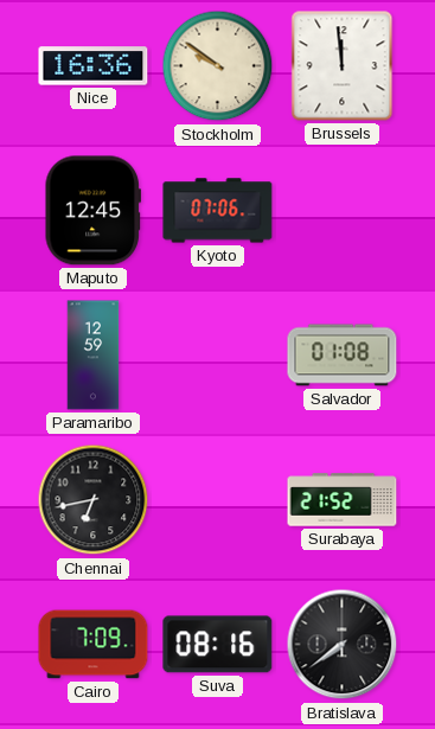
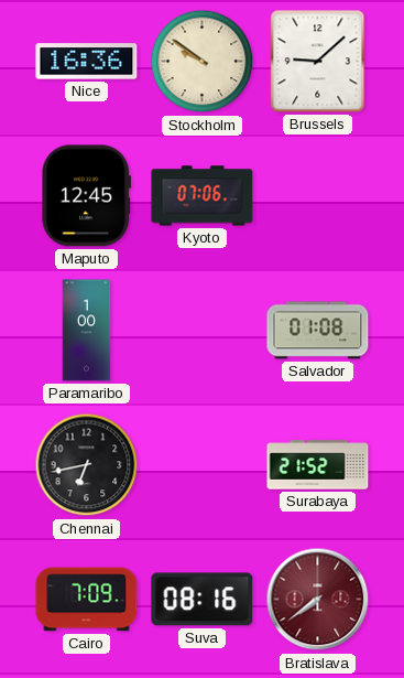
Brussels: 11:59 -> 9:08 (318, 62)
Paramaribo: 12:59 -> 1:00 (87, 331)
Bratislava dial: black -> burgundy (318, 600)
